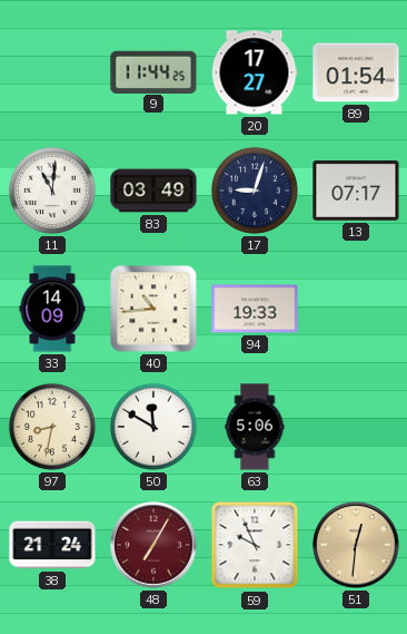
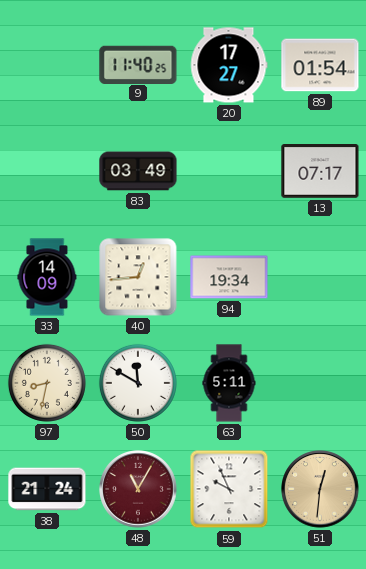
9: 11:44 -> 11:40 (138, 64)
11: 11:01 -> none (52, 191)
17: 9:03 -> none (255, 191)
40: 10:44 -> 12:44 (138, 277)
94: 19:33 -> 19:34 (229, 277)
63: 5:06 -> 5:11 (229, 383)
48: 7:05 -> 11:05 (138, 489)
